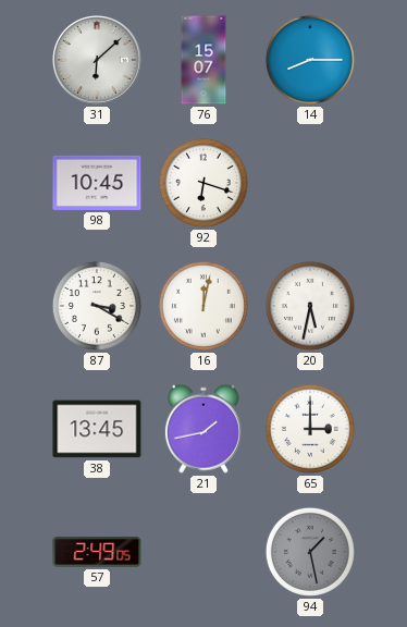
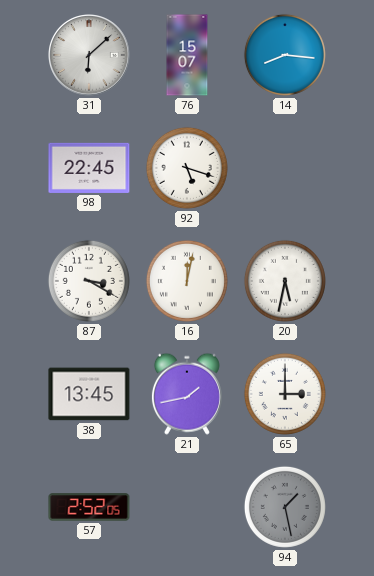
14: 8:15 -> 8:16 (285, 55)
98: 10:45 -> 22:45 (89, 168)
92: 6:18 -> 5:18 (187, 168)
57: 2:49 -> 2:52 (89, 507)
